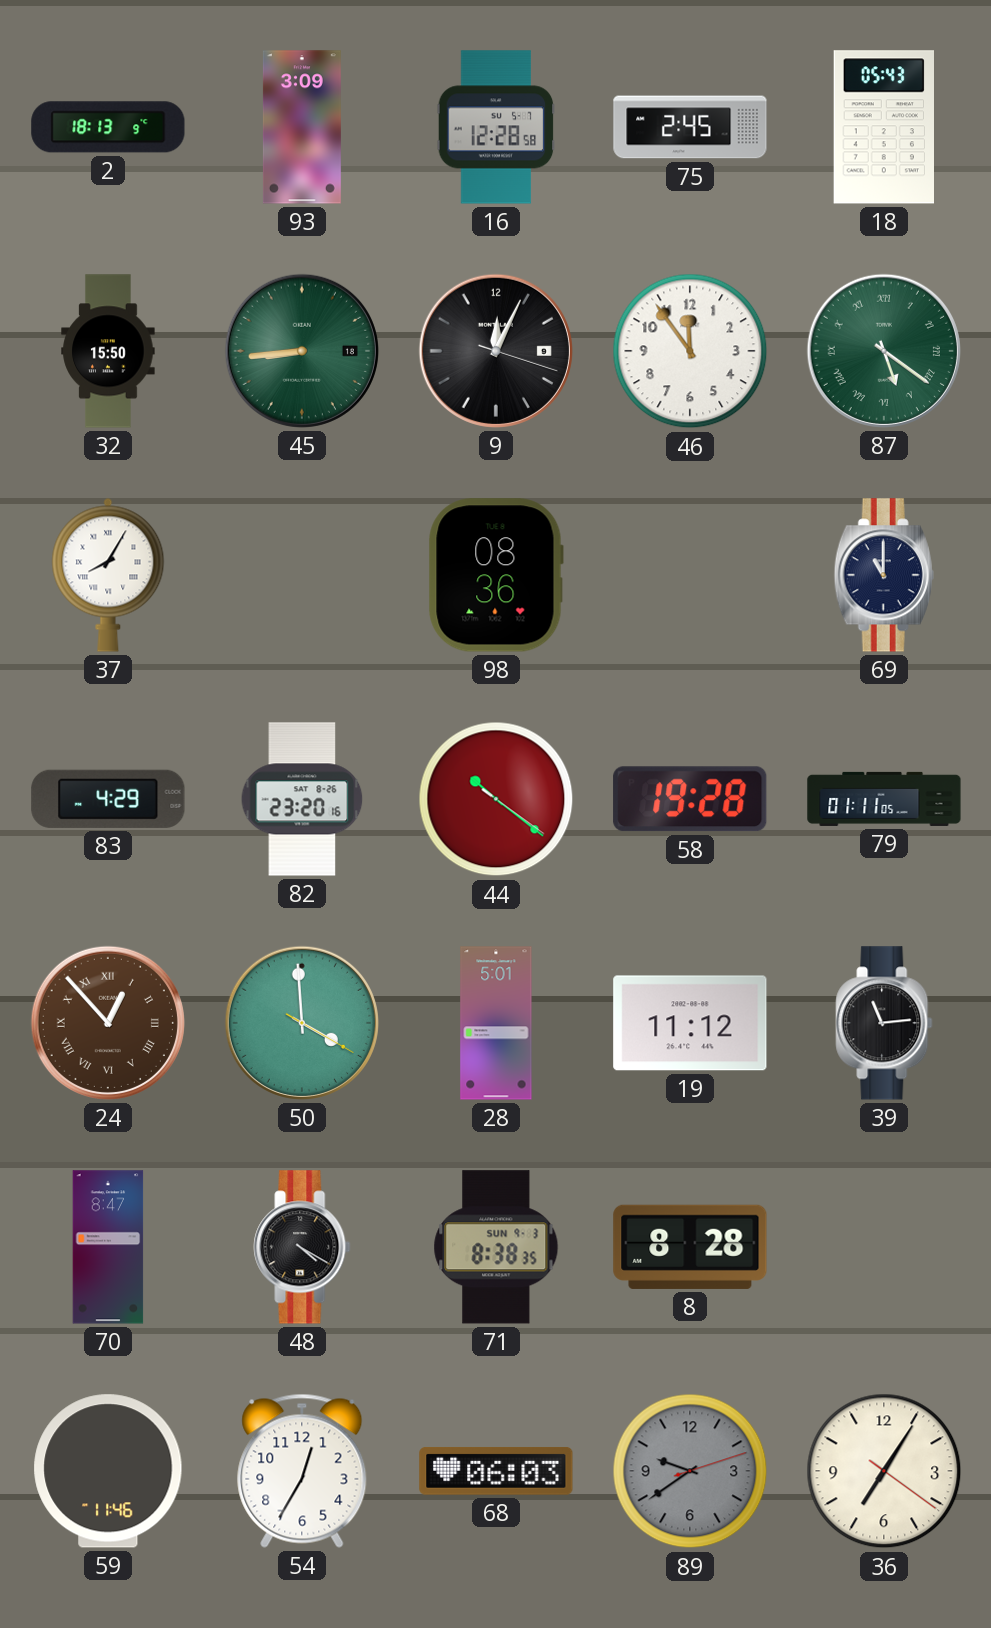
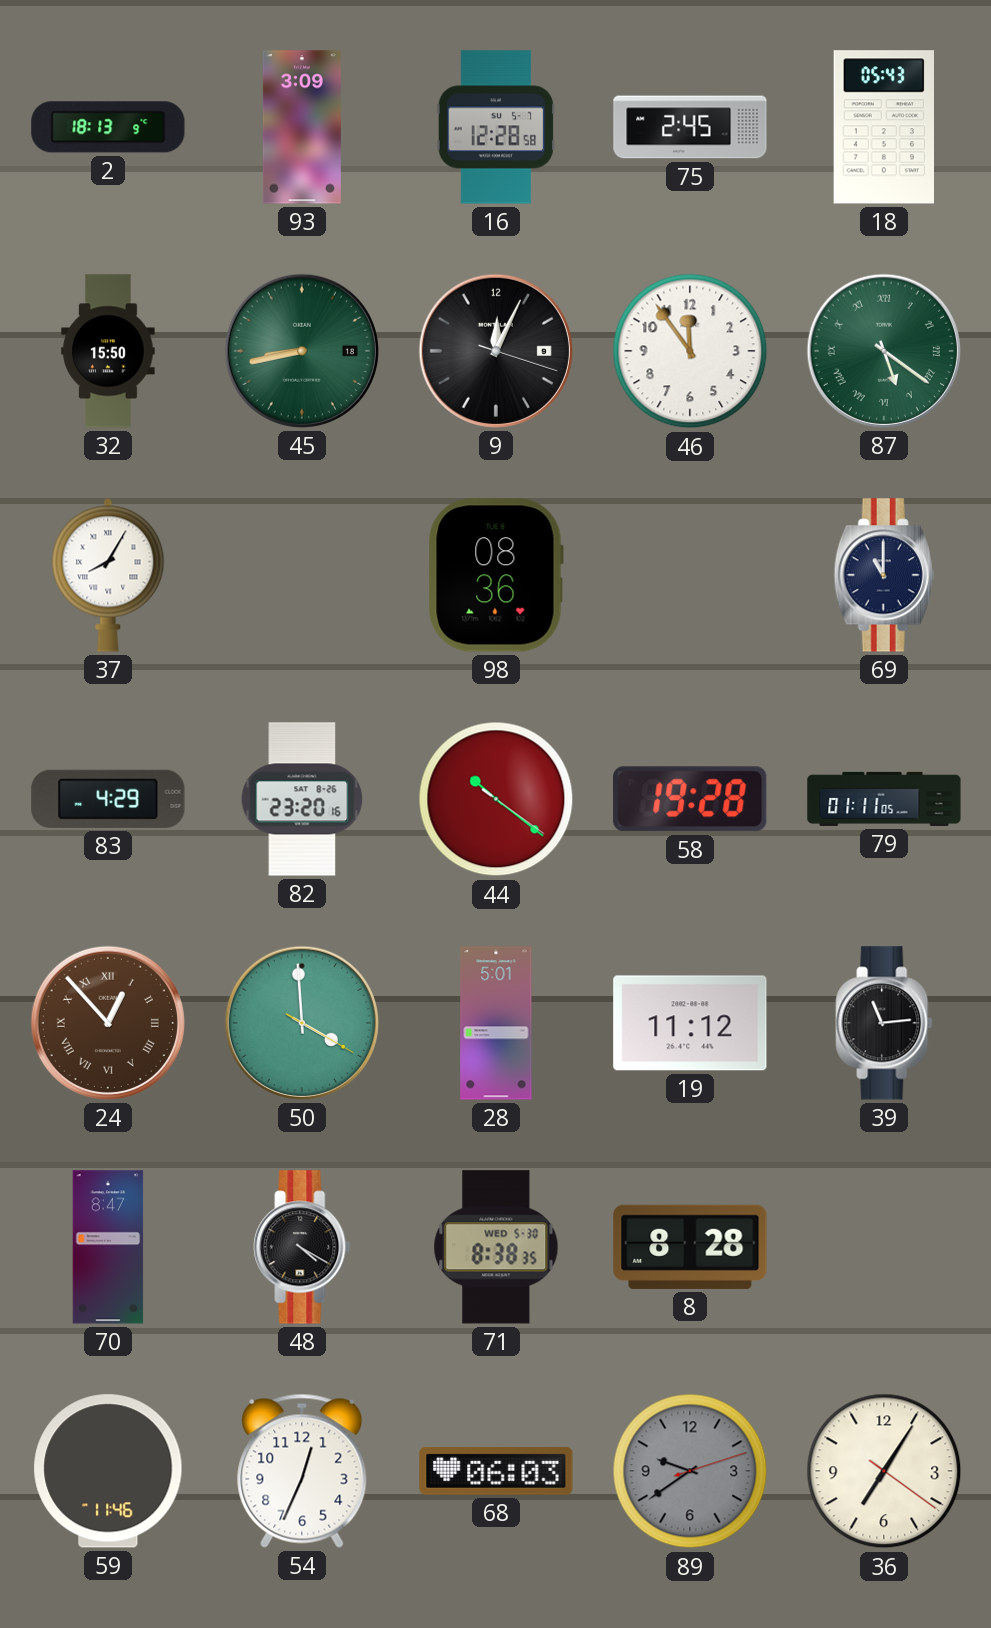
45: 8:44 -> 8:43 (302, 351)
71 date: SUN 9-3 -> WED 5-30 (496, 1247)
54: 12:35 -> 12:34 (302, 1471)
